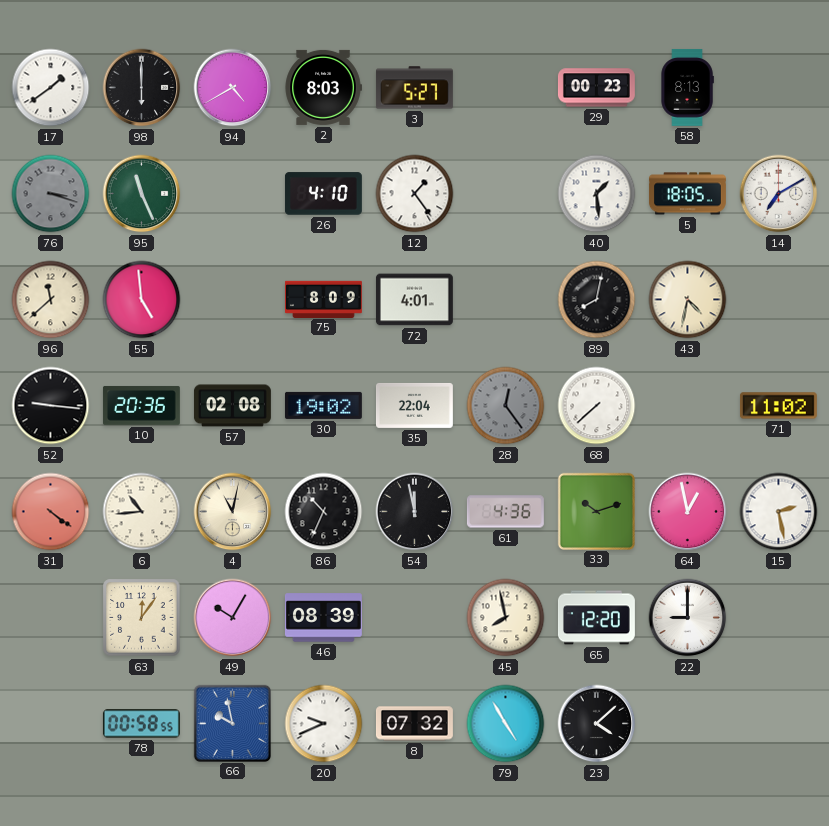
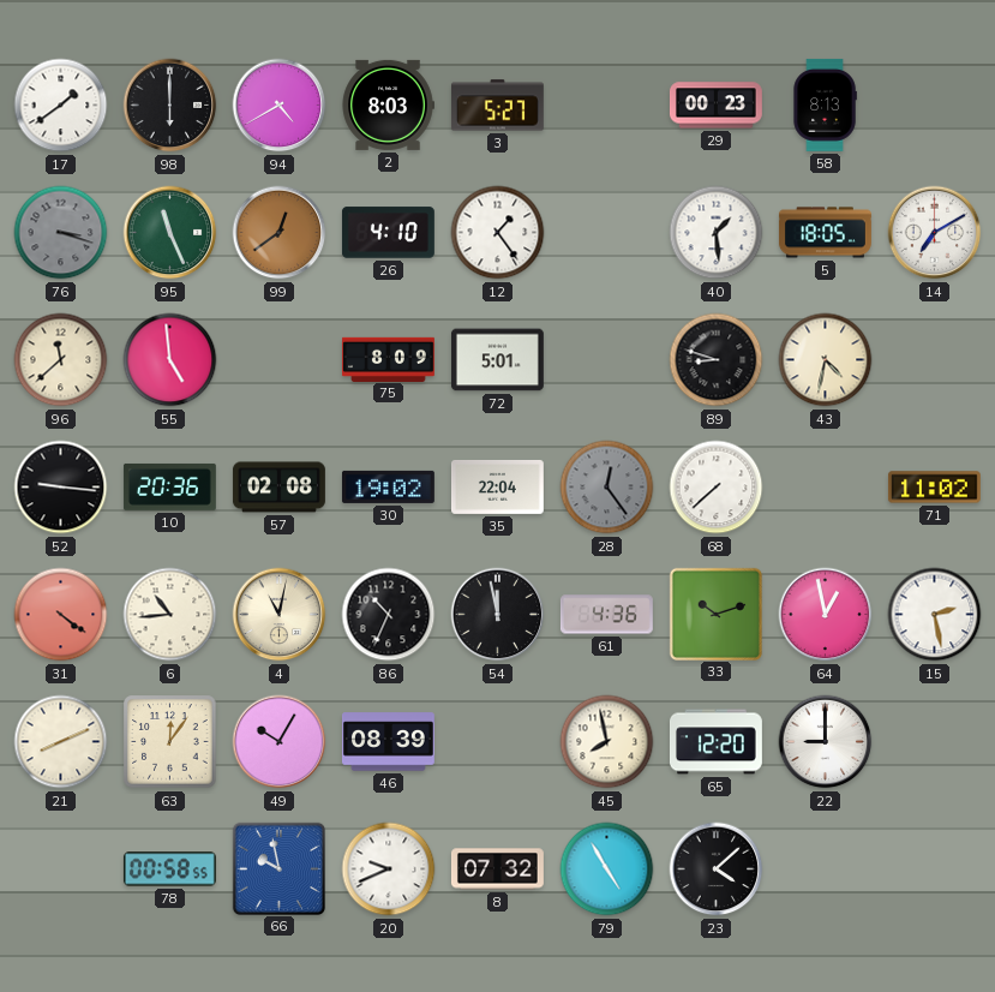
99: none -> 12:39 (280, 233)
72: 4:01 -> 5:01 (497, 360)
89: 8:02 -> 8:48 (717, 360)
21: none -> 8:11 (61, 742)
